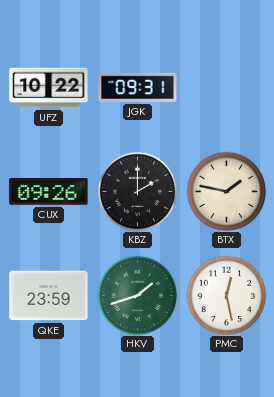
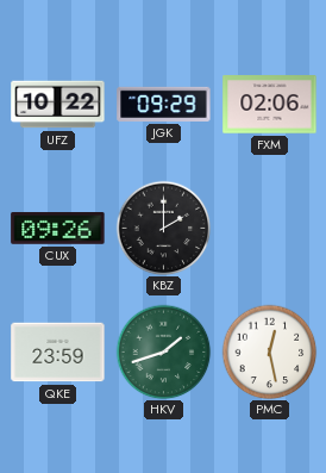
JGK: 09:31 -> 09:29 (164, 104)
FXM: none -> 02:06 (270, 105)
BTX: 1:47 -> none (226, 191)
